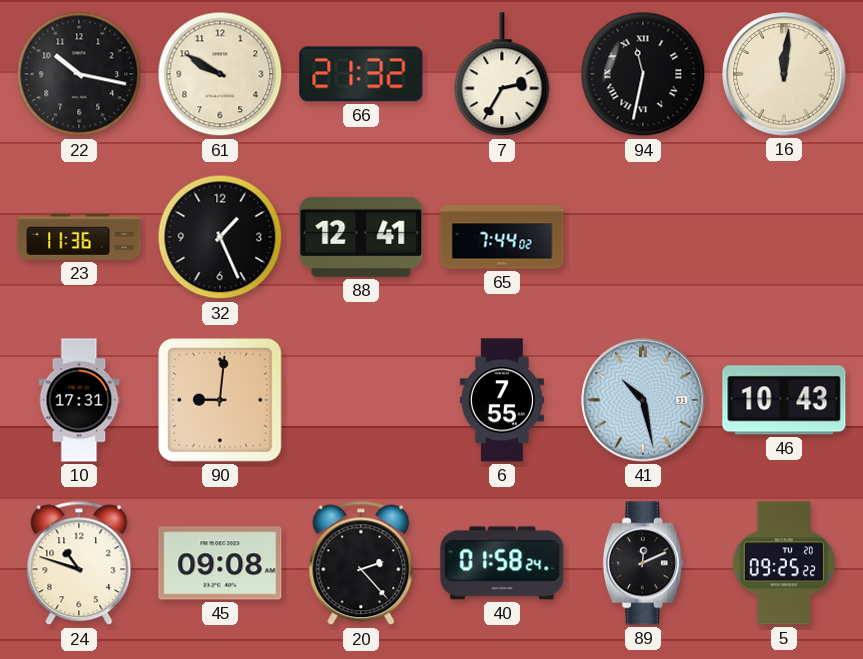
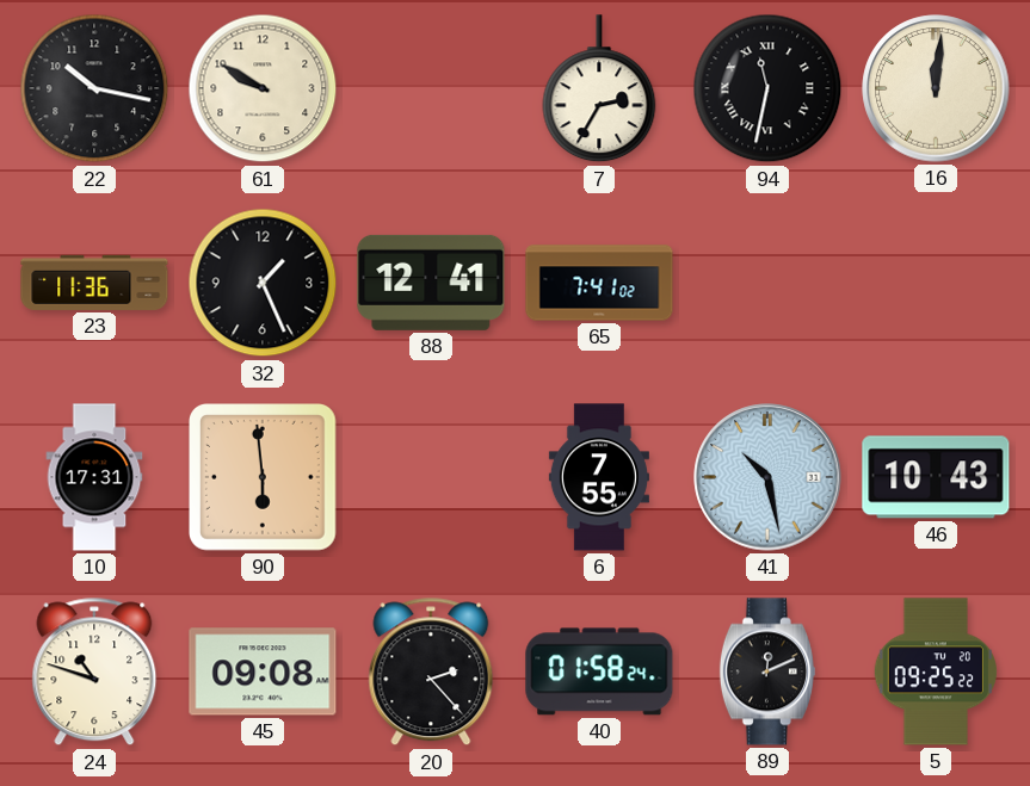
66: 21:32 -> none (361, 74)
65: 7:44 -> 7:41 (599, 283)
90: 9:01 -> 5:59 (264, 478)
